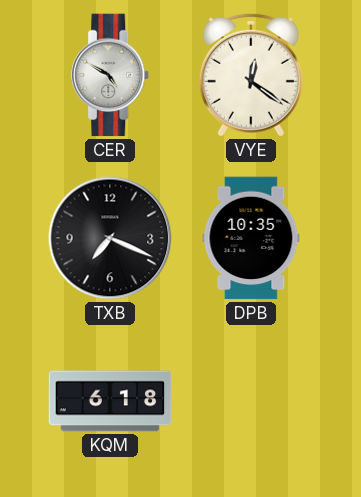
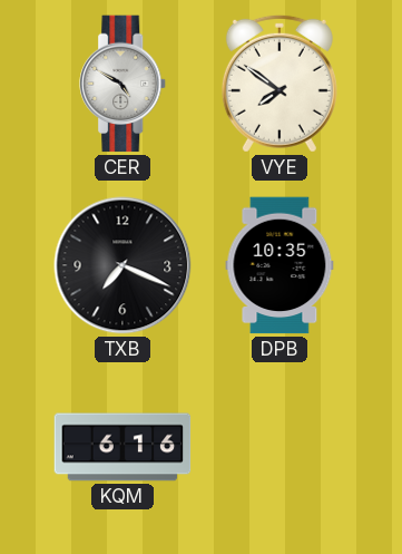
VYE: 12:21 -> 7:51 (280, 84)
KQM: 6:18 -> 6:16 (122, 447)
